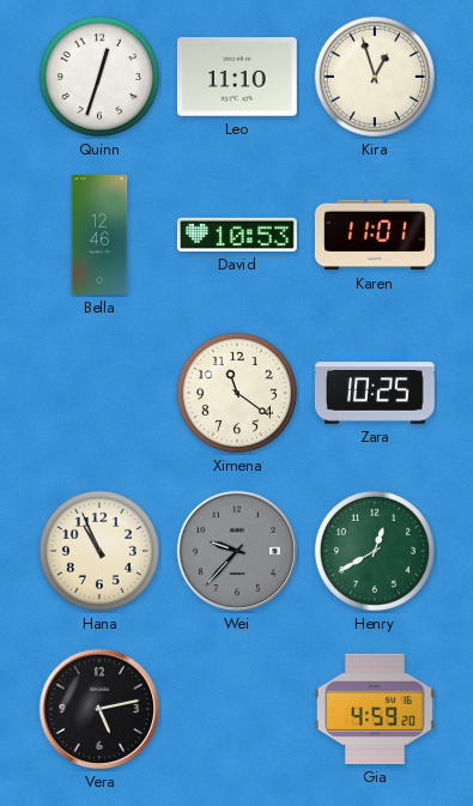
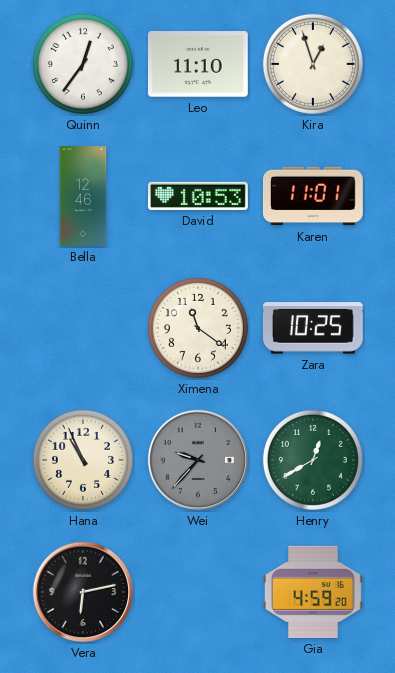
Quinn: 12:33 -> 12:36 (83, 64)
Vera: 5:13 -> 6:13 (83, 592)
